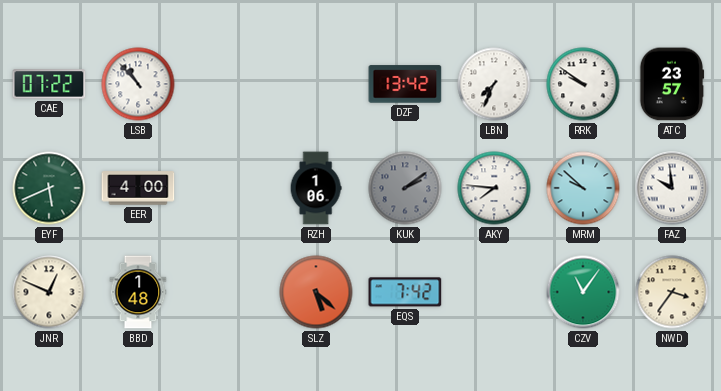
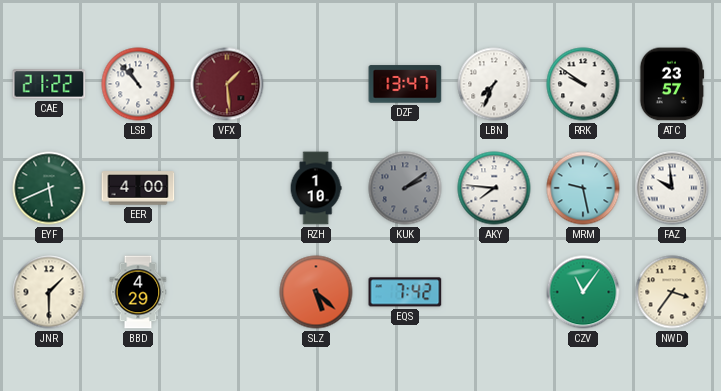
CAE: 07:22 -> 21:22 (49, 84)
VFX: none -> 1:29 (227, 84)
DZF: 13:42 -> 13:47 (405, 84)
RZH: 1:06 -> 1:10 (316, 188)
MRM: 9:52 -> 9:28 (583, 188)
JNR: 12:49 -> 1:30 (49, 292)
BBD: 1:48 -> 4:29 (138, 292)
